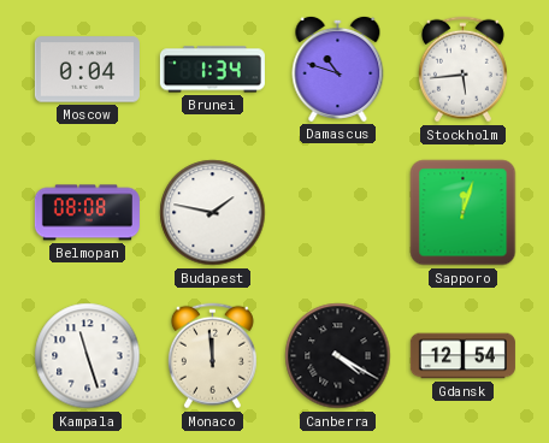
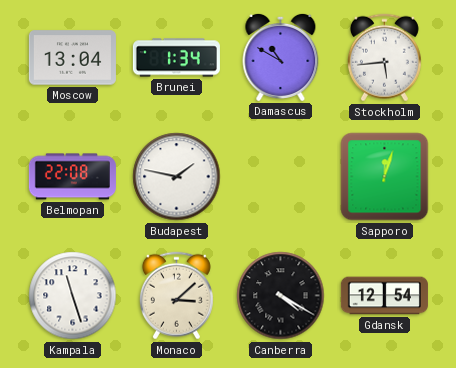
Moscow: 0:04 -> 13:04 (72, 58)
Damascus: 10:48 -> 10:50 (281, 57)
Belmopan: 08:08 -> 22:08 (72, 177)
Monaco: 11:59 -> 3:08 (176, 296)
